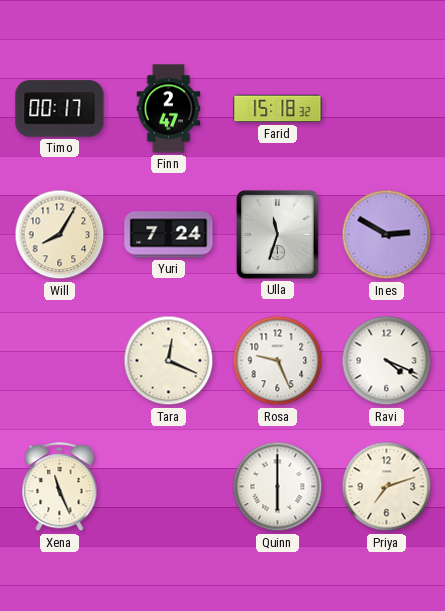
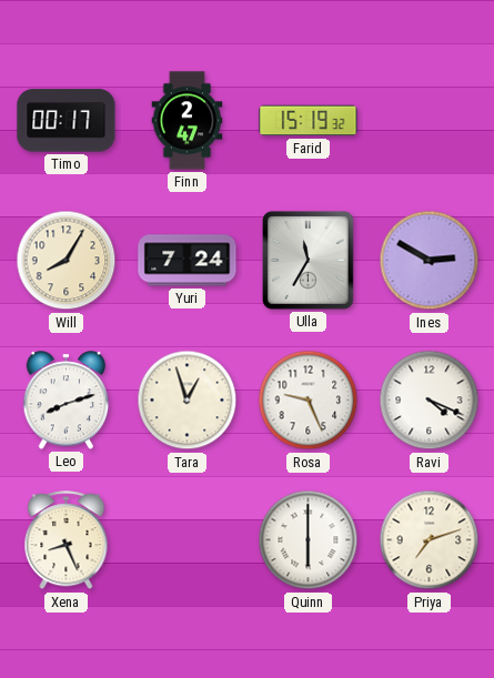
Farid: 15:18 -> 15:19 (309, 121)
Ulla: 11:33 -> 11:35 (309, 261)
Leo: none -> 8:12 (67, 401)
Tara: 12:19 -> 12:57 (188, 401)
Xena: 11:26 -> 8:26 (67, 540)
